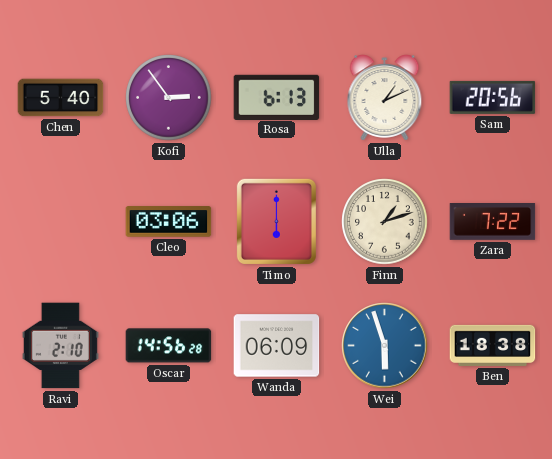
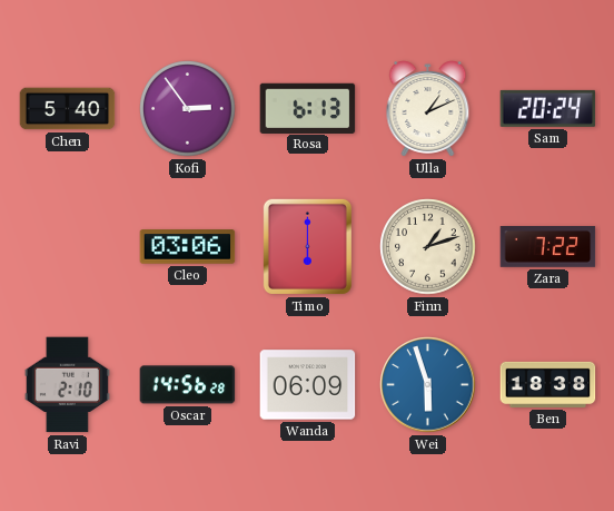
Sam: 20:56 -> 20:24 (548, 108)
